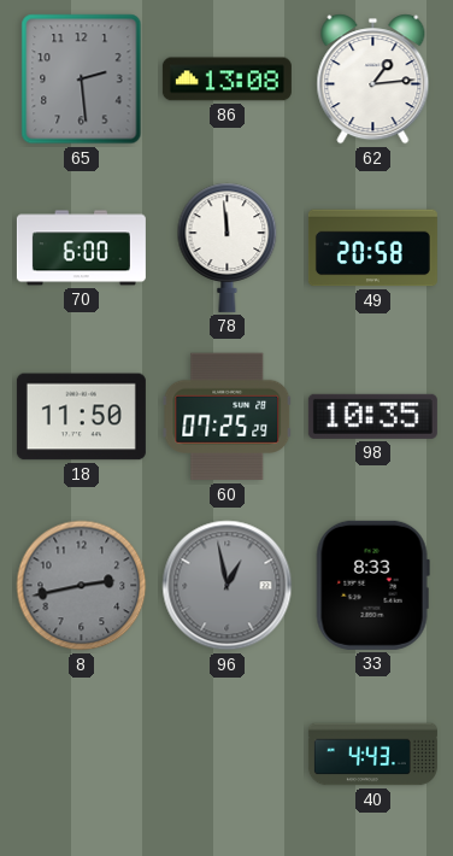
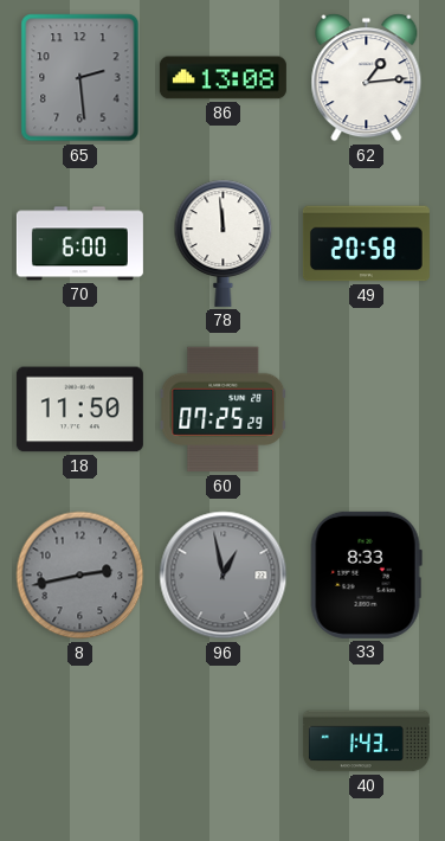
98: 10:35 -> none (372, 416)
40: 4:43 -> 1:43 (366, 742)
